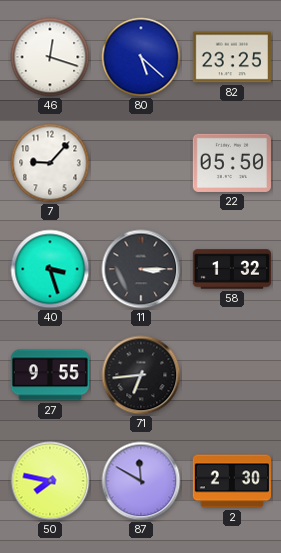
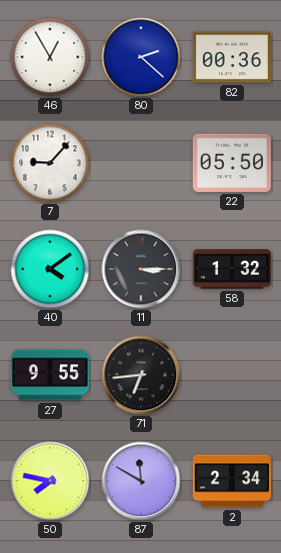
46: 12:18 -> 12:55 (50, 57)
80: 5:22 -> 2:22 (141, 57)
82: 23:25 -> 00:36 (232, 57)
40: 3:27 -> 4:09 (50, 269)
2: 2:30 -> 2:34 (232, 481)
